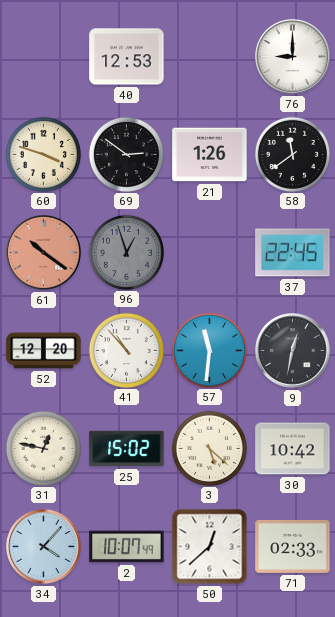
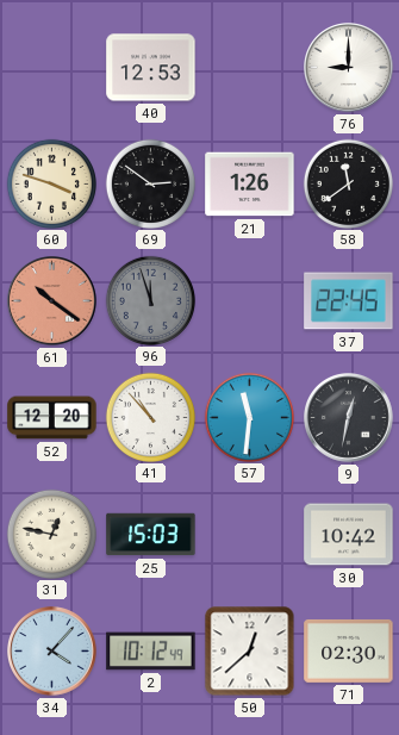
96: 12:57 -> 11:57 (150, 300)
25: 15:02 -> 15:03 (151, 535)
3: 5:22 -> none (209, 448)
2: 10:07 -> 10:12 (151, 652)
71: 02:33 -> 02:30 (349, 650)
